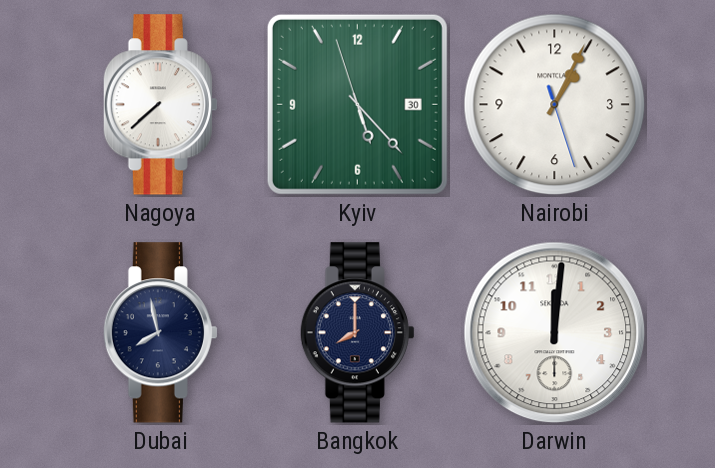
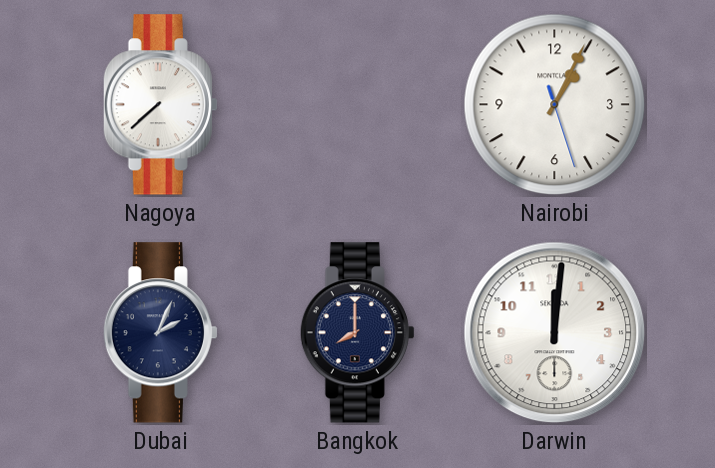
Kyiv: 5:22 -> none (357, 104)
Dubai: 7:58 -> 2:04 (160, 333)
